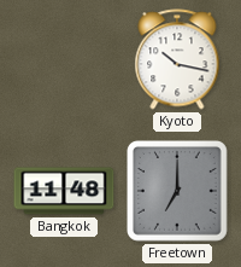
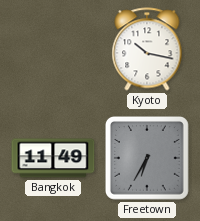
Bangkok: 11:48 -> 11:49 (53, 158)
Freetown: 7:00 -> 6:35 (148, 159)
